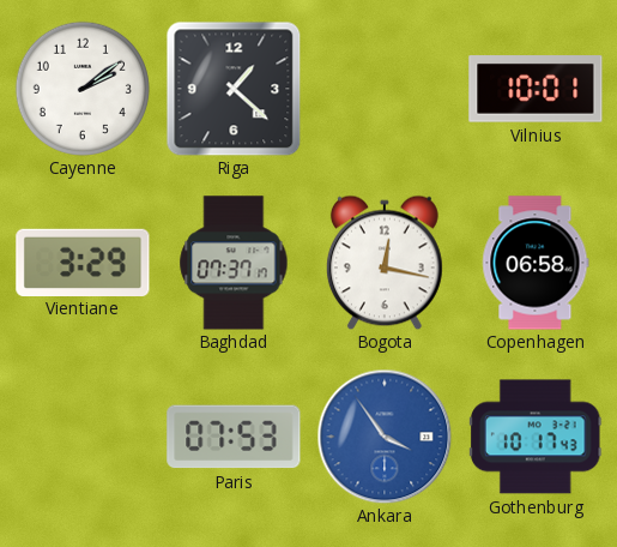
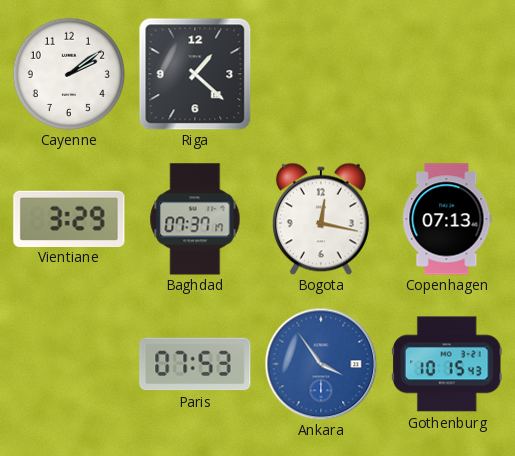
Vilnius: 10:01 -> none (536, 89)
Copenhagen: 06:58 -> 07:13 (447, 219)
Gothenburg: 10:17 -> 10:15 (447, 364)
